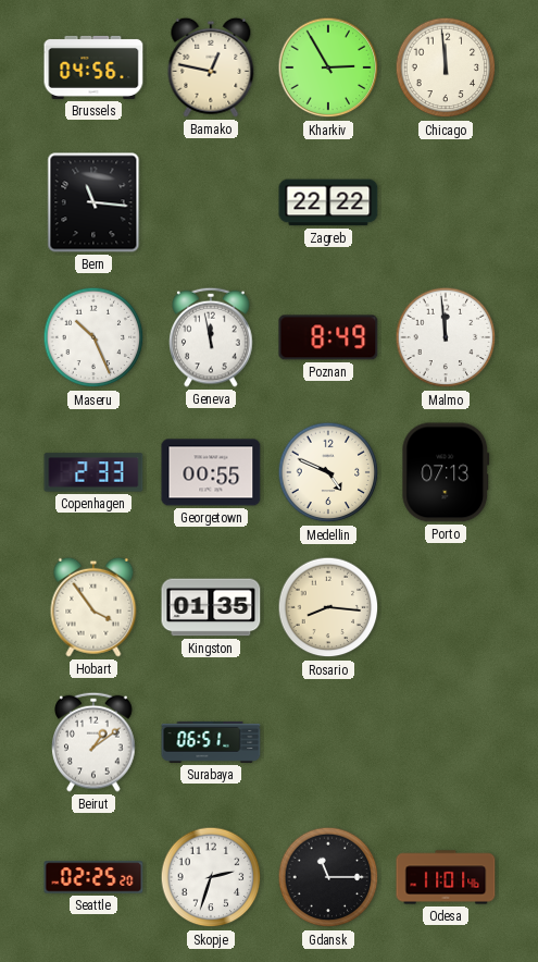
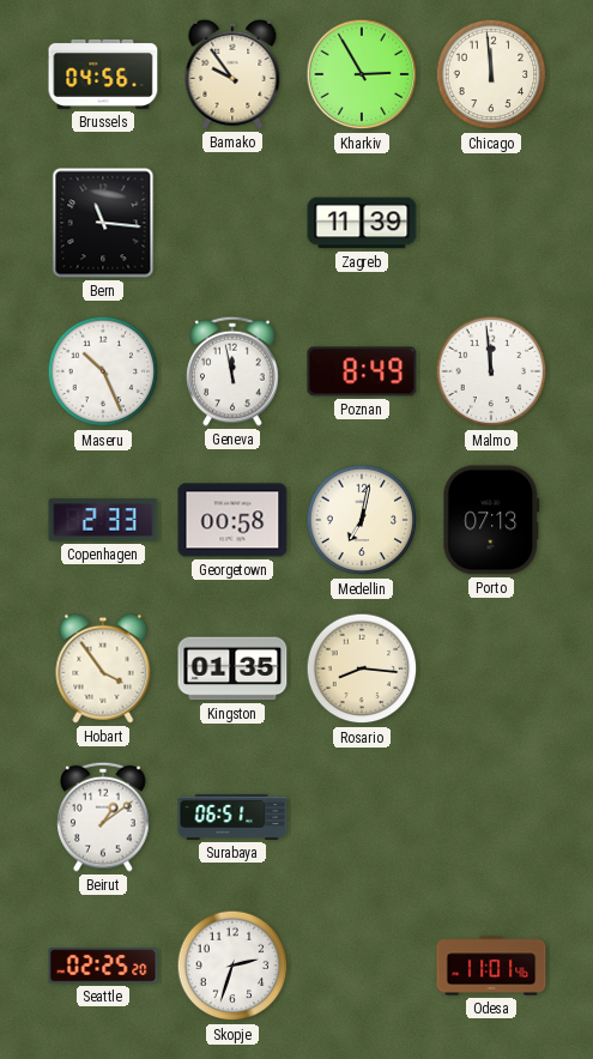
Bamako: 12:47 -> 9:54 (232, 74)
Zagreb: 22:22 -> 11:39 (362, 223)
Georgetown: 00:55 -> 00:58 (232, 520)
Medellin: 4:49 -> 7:02 (362, 520)
Gdansk: 11:15 -> none (328, 877)
